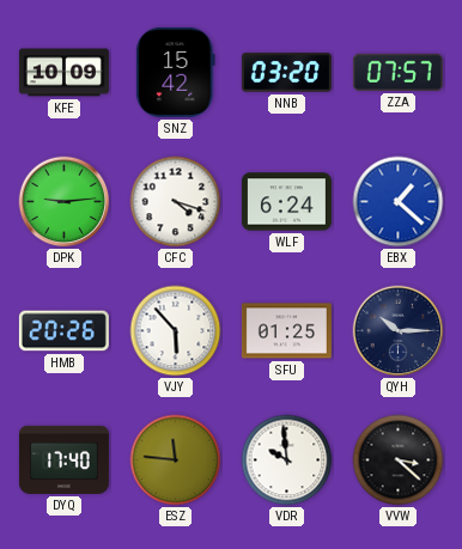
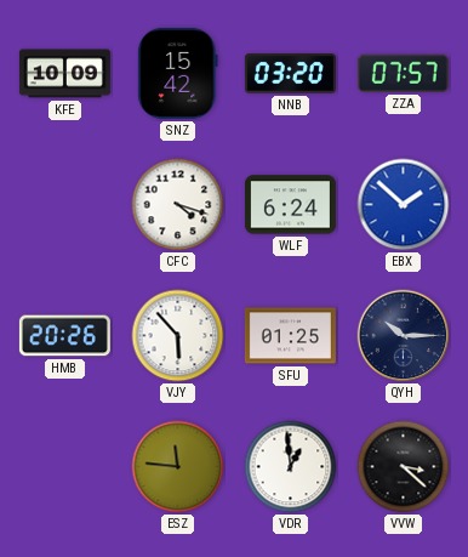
DPK: 9:14 -> none (65, 202)
EBX: 1:22 -> 1:52 (404, 205)
DYQ: 17:40 -> none (63, 459)
VDR: 9:59 -> 12:59 (291, 467)
